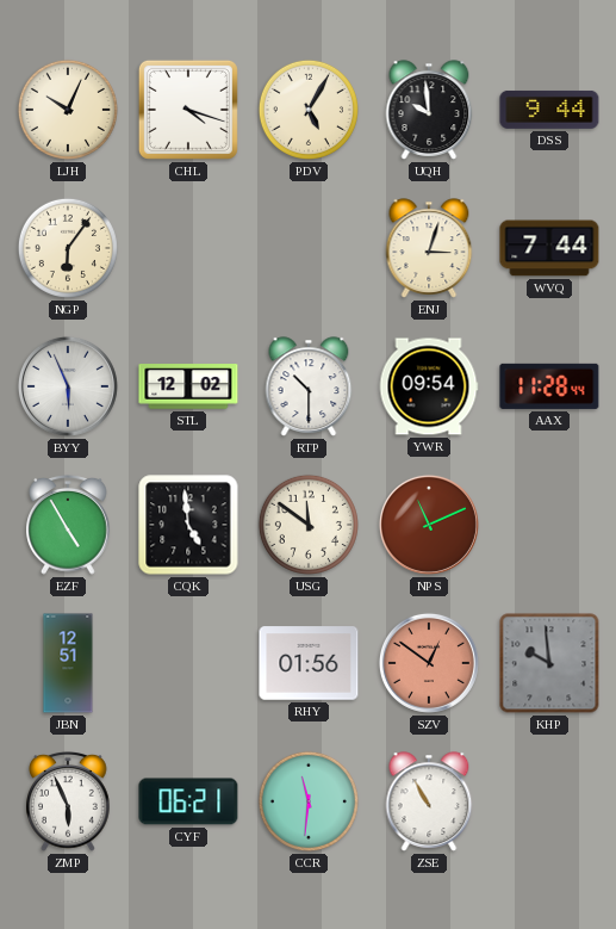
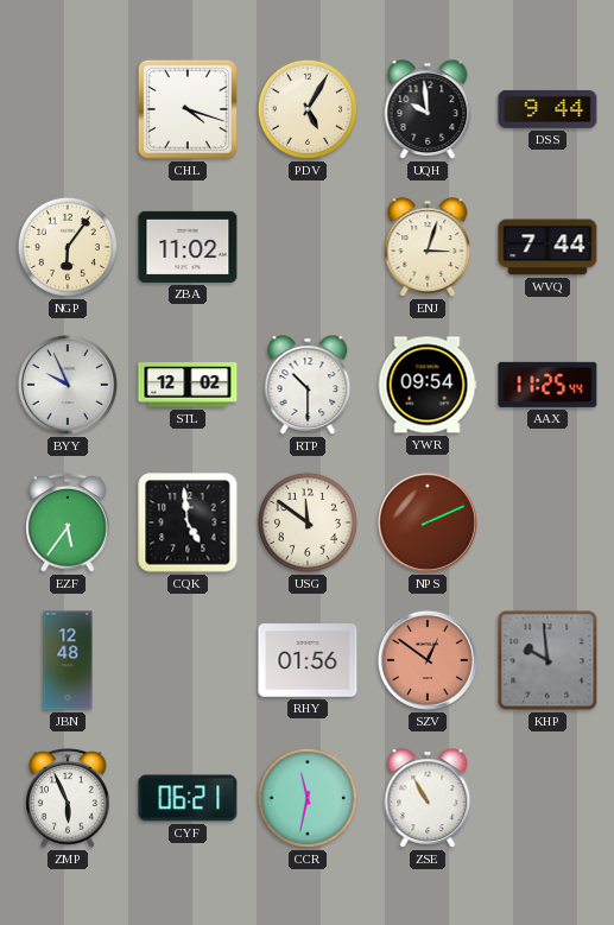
LJH: 10:04 -> none (68, 110)
ZBA: none -> 11:02 (188, 247)
BYY: 5:56 -> 9:56 (68, 385)
AAX: 11:28 -> 11:25 (547, 385)
EZF: 4:55 -> 5:36 (68, 522)
NPS: 11:11 -> 2:11 (428, 522)
JBN: 12:51 -> 12:48 (68, 660)
CCR: 11:31 -> 11:32 (308, 798)
